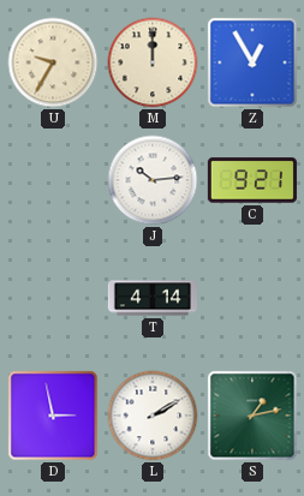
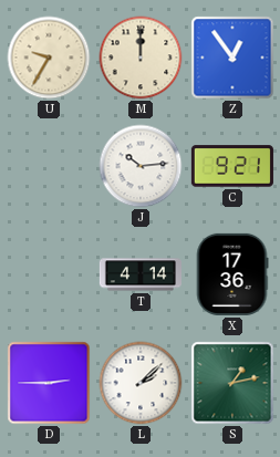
Z: 12:55 -> 12:54 (232, 58)
X: none -> 17:36 (232, 274)
D: 2:58 -> 2:45 (49, 383)
L: 2:10 -> 2:08 (141, 383)
